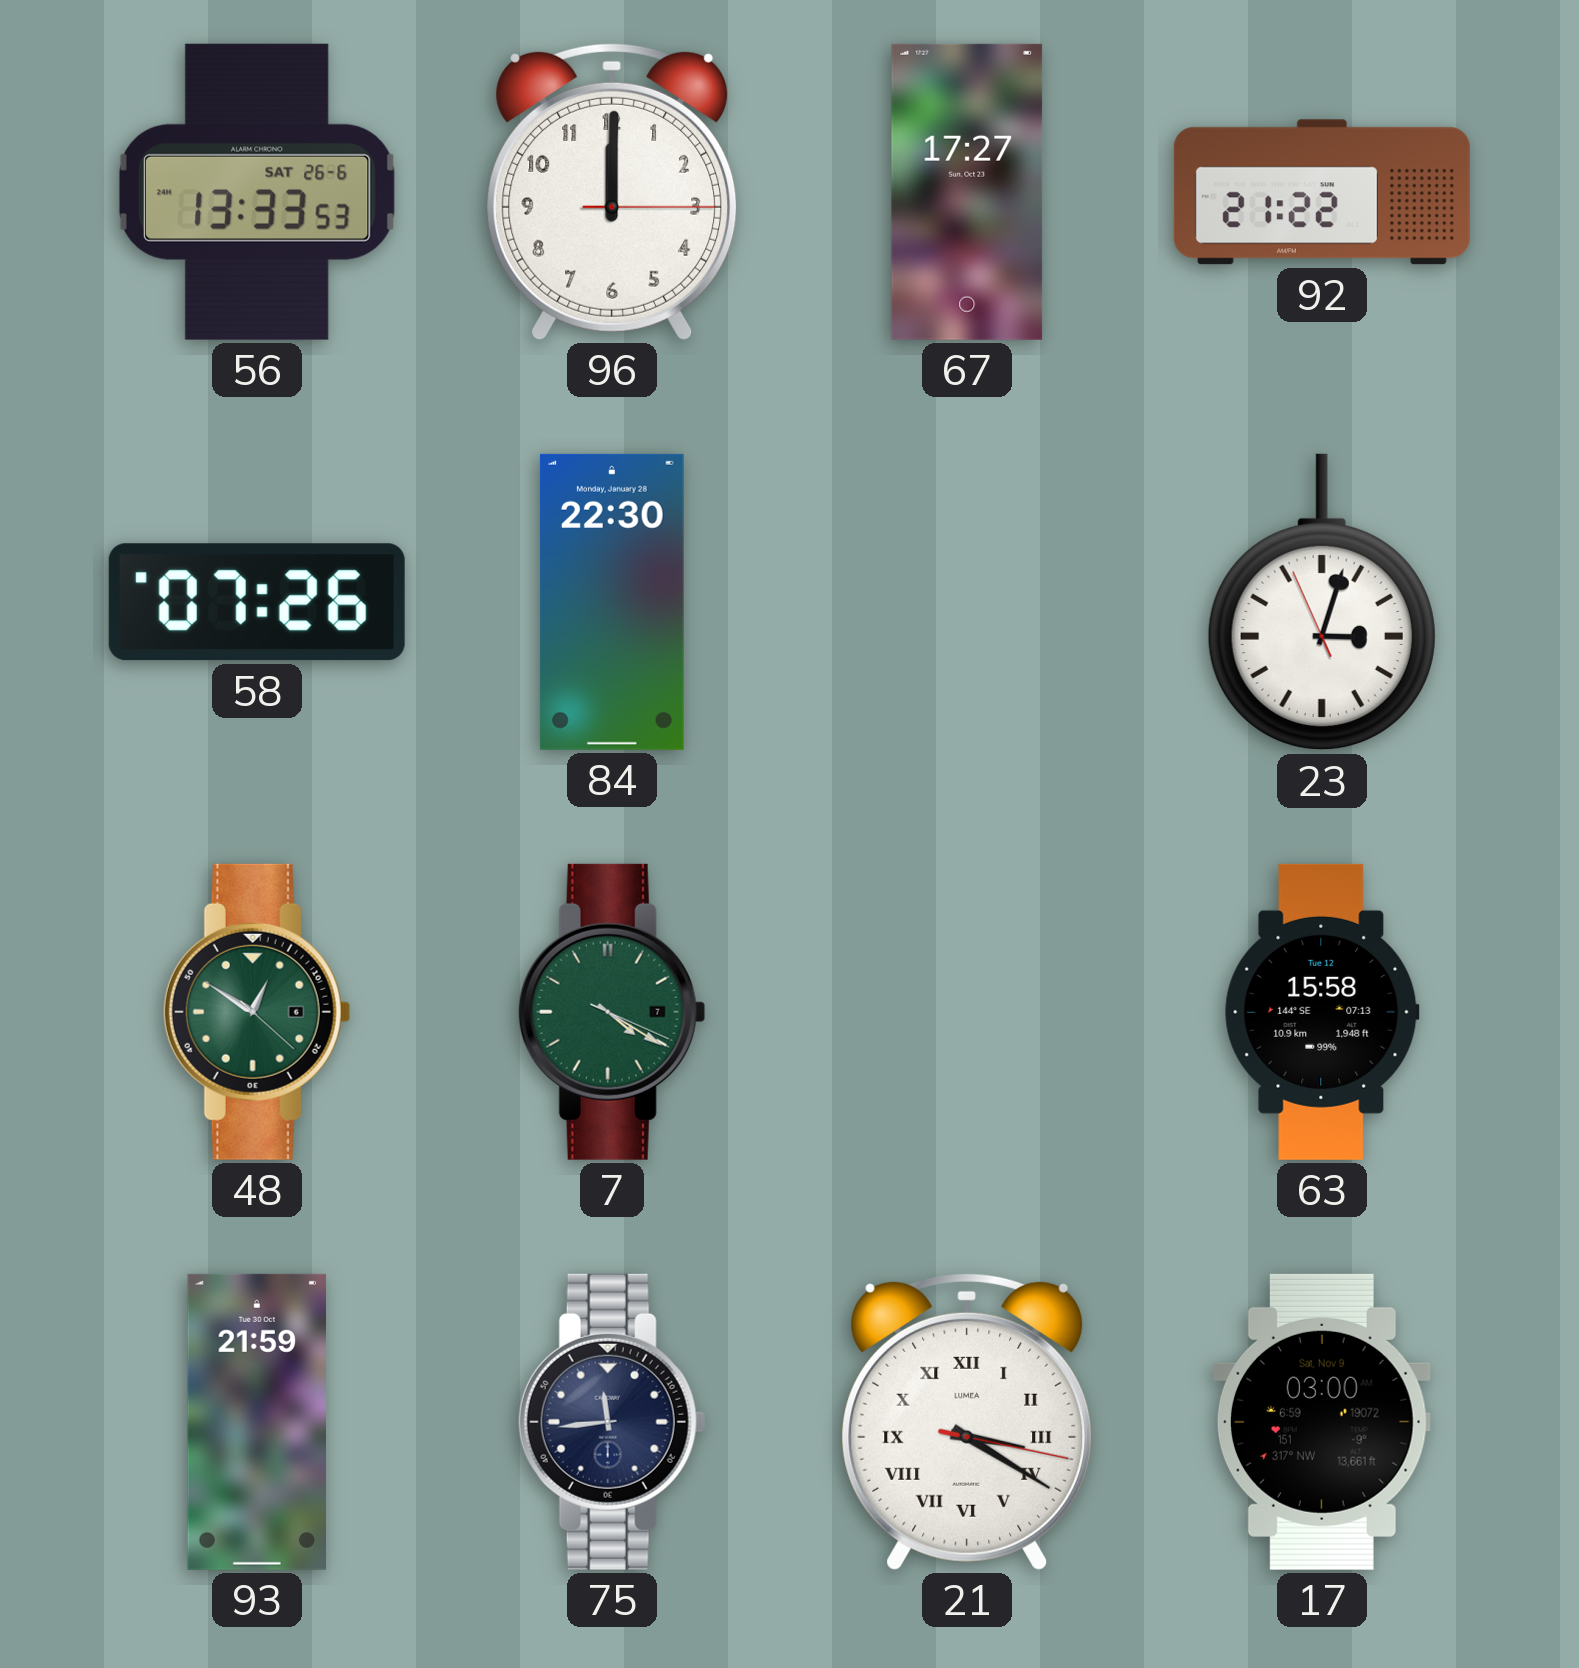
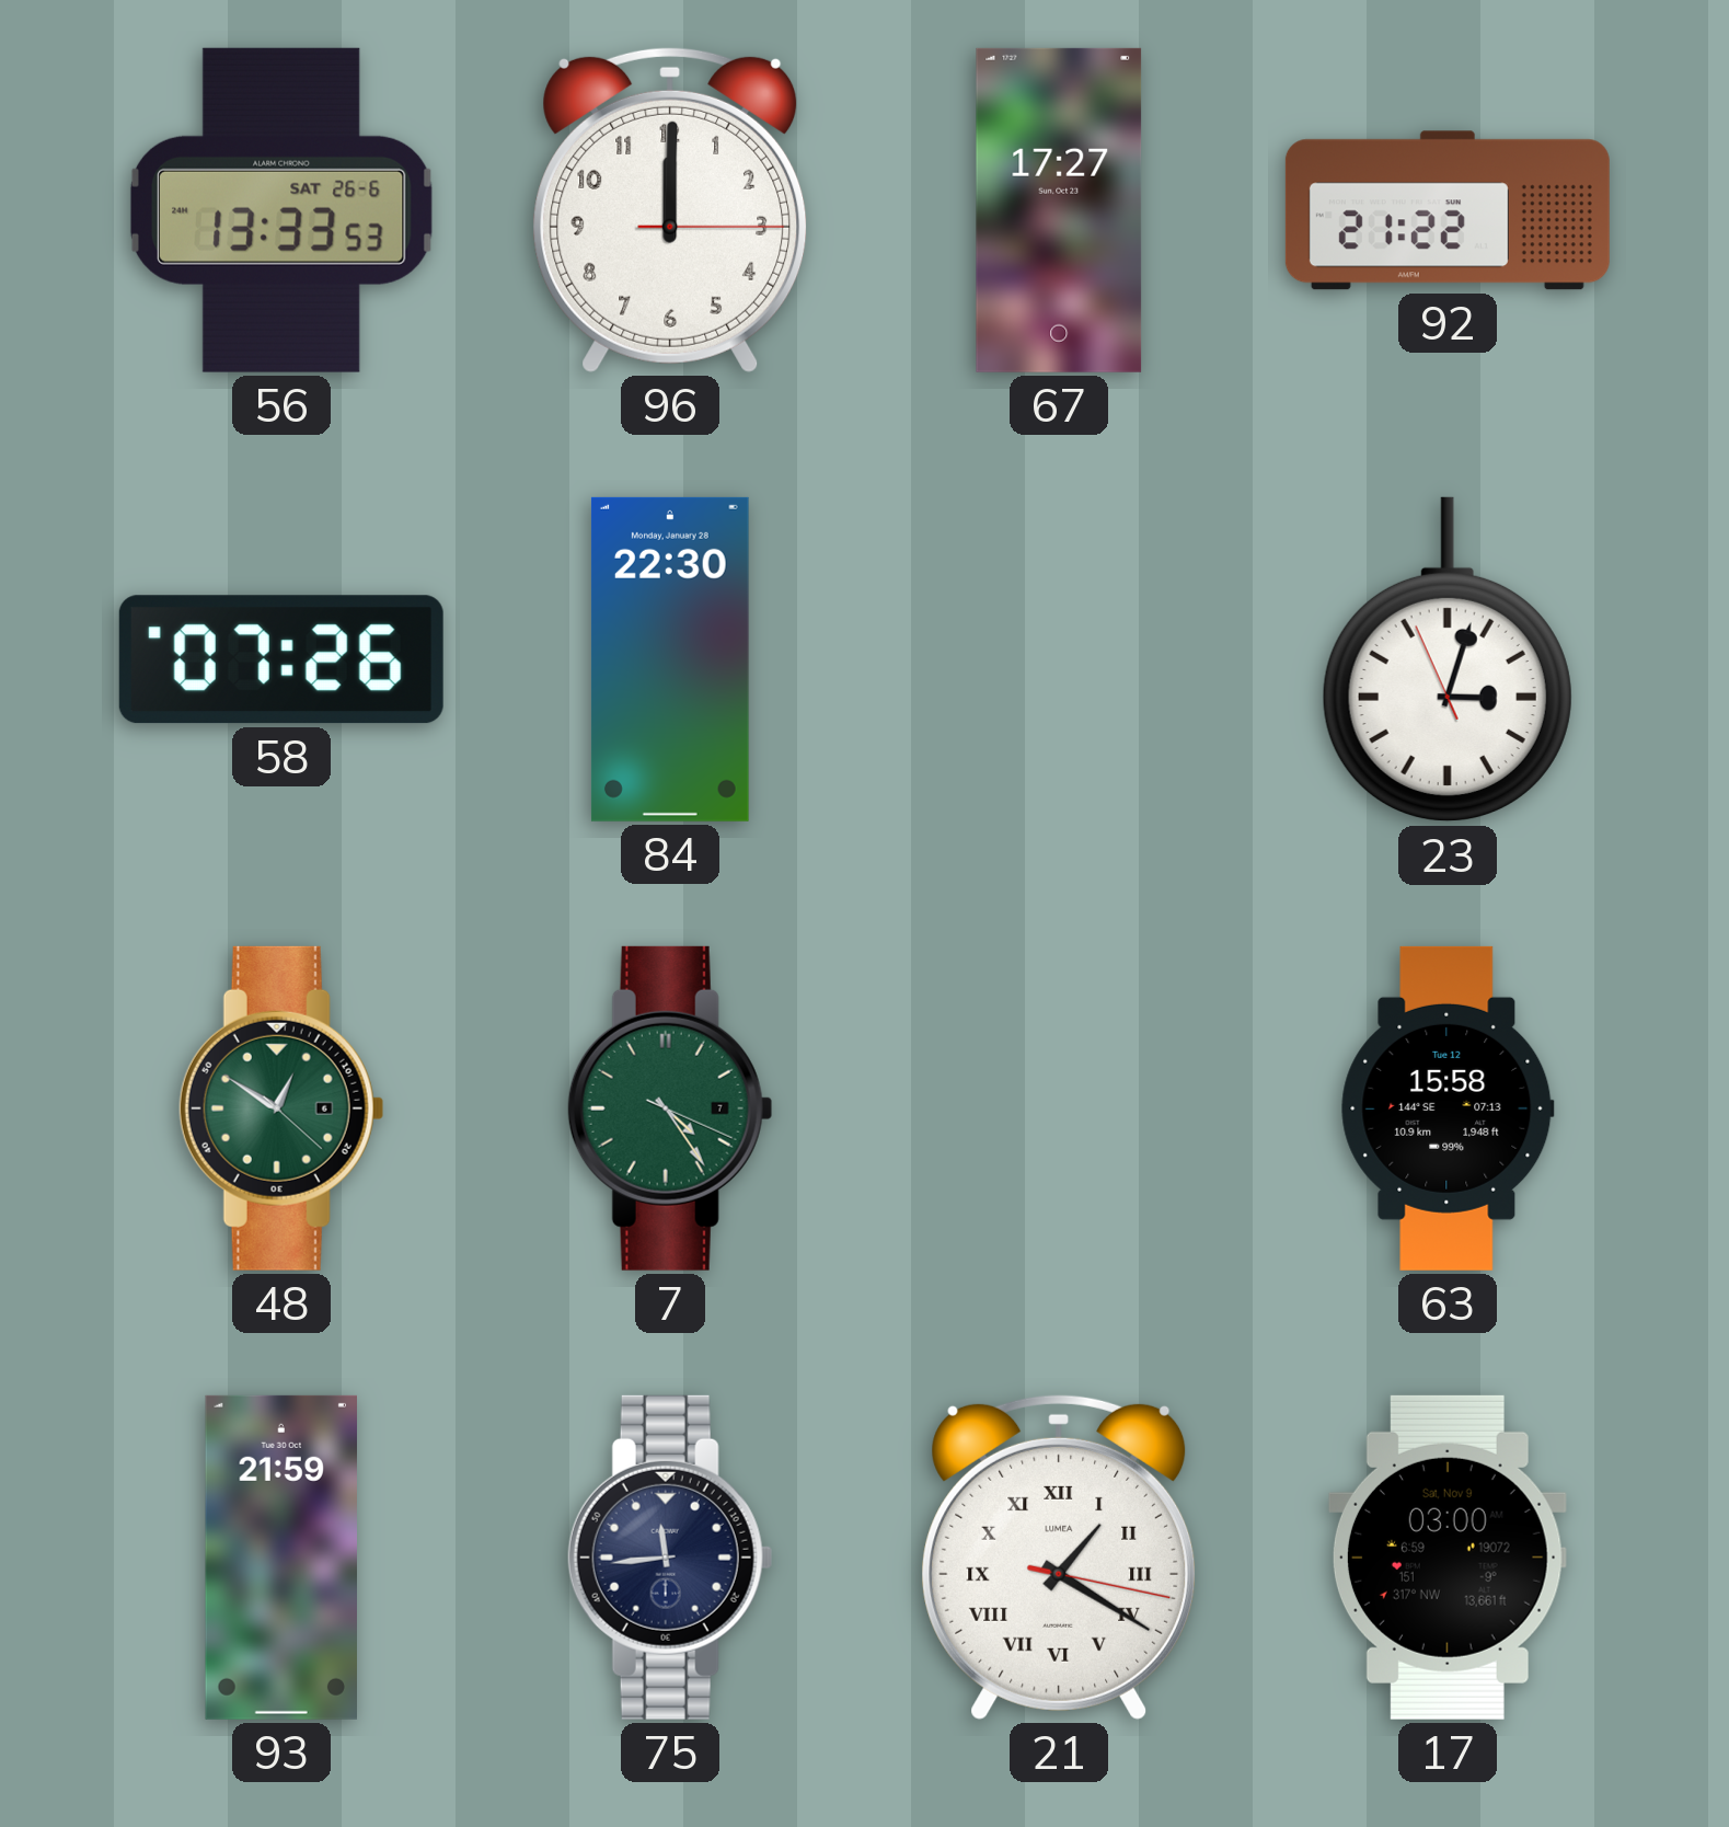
7: 4:20 -> 4:24 (670, 1108)
21: 3:20 -> 1:20 (1059, 1556)
